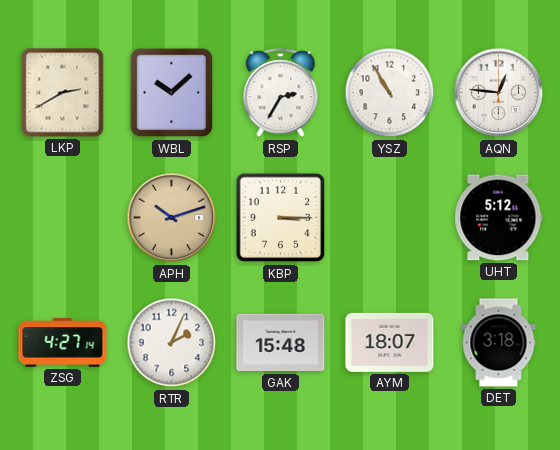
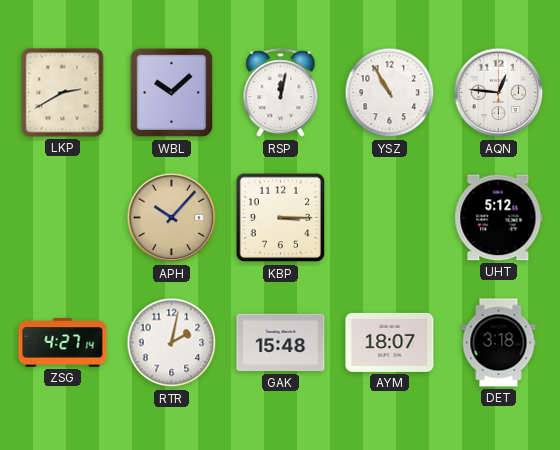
RSP: 2:35 -> 12:02 (281, 93)
APH: 10:12 -> 10:07 (172, 218)
RTR: 2:04 -> 2:02 (172, 343)
